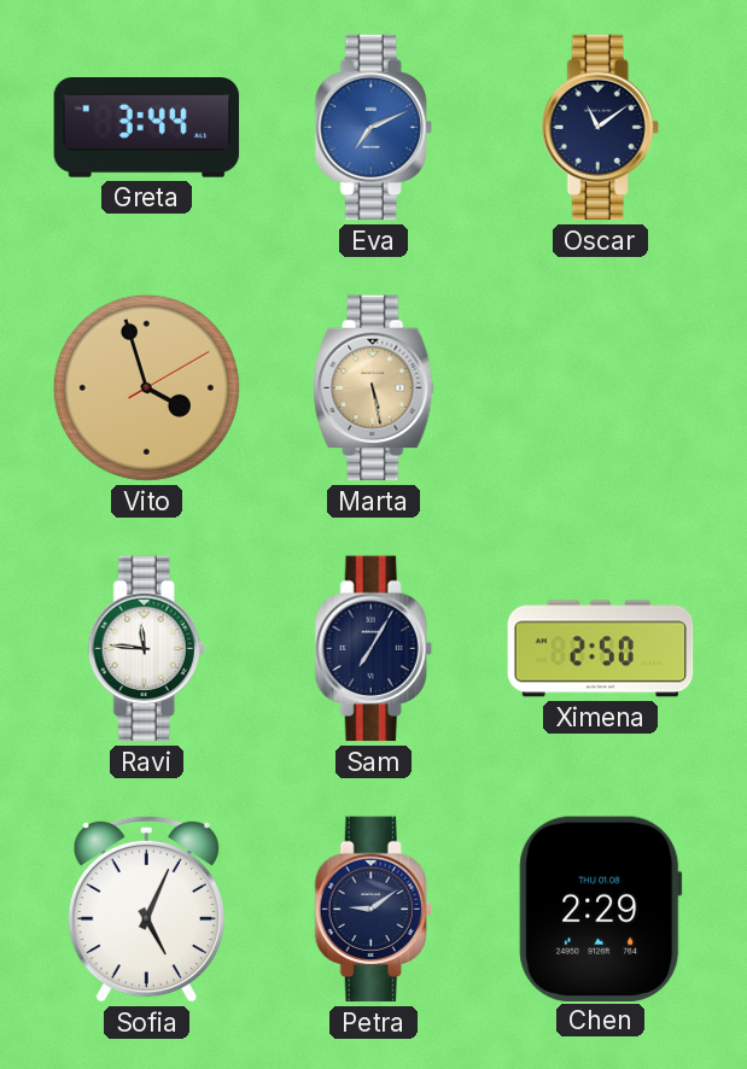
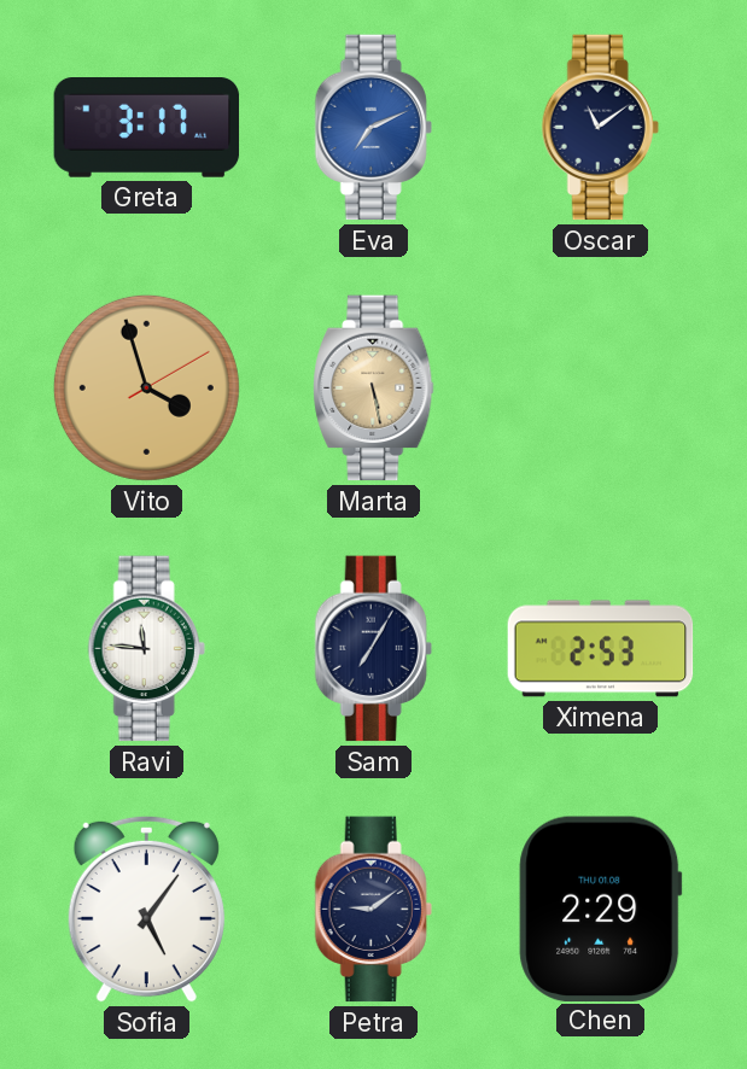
Greta: 3:44 -> 3:17 (147, 128)
Ximena: 2:50 -> 2:53 (601, 649)
Sofia: 5:04 -> 5:06 (146, 909)
